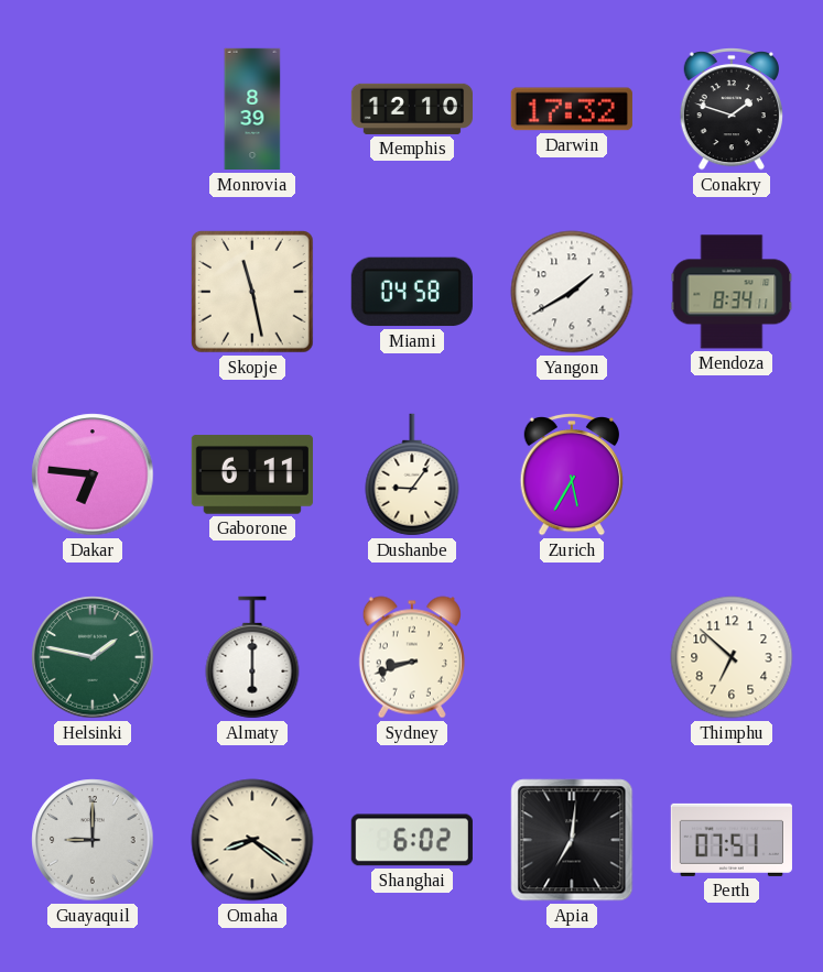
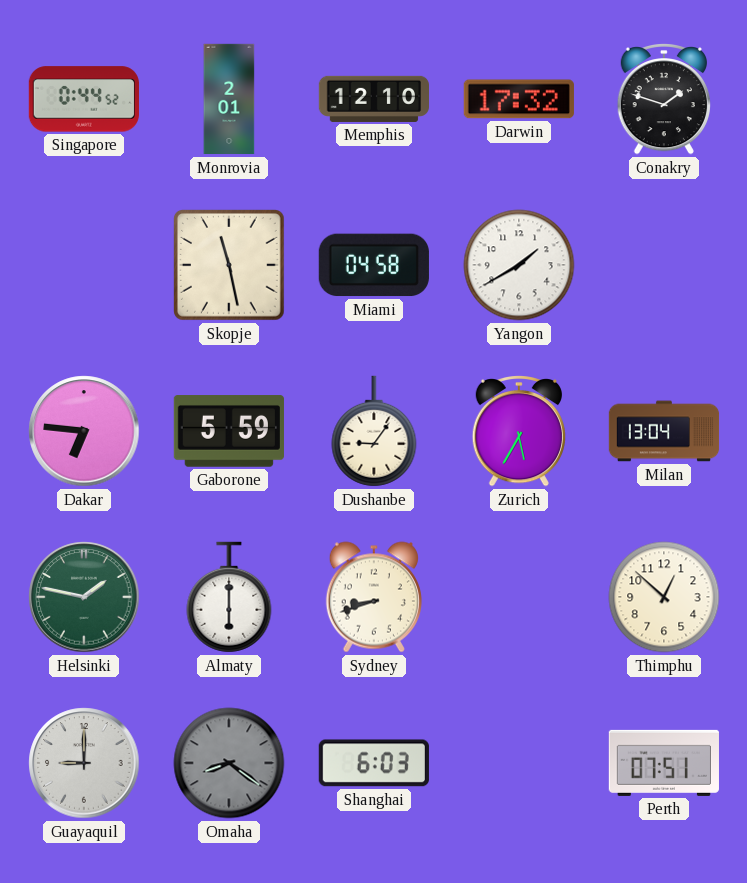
Singapore: none -> 0:44 (84, 99)
Monrovia: 8:39 -> 2:01 (229, 99)
Mendoza: 8:34 -> none (732, 292)
Gaborone: 6:11 -> 5:59 (229, 431)
Milan: none -> 13:04 (664, 431)
Thimphu: 6:52 -> 12:52 (664, 597)
Omaha dial: cream -> grey (229, 763)
Shanghai: 6:02 -> 6:03 (374, 763)
Apia: 7:01 -> none (572, 840)
